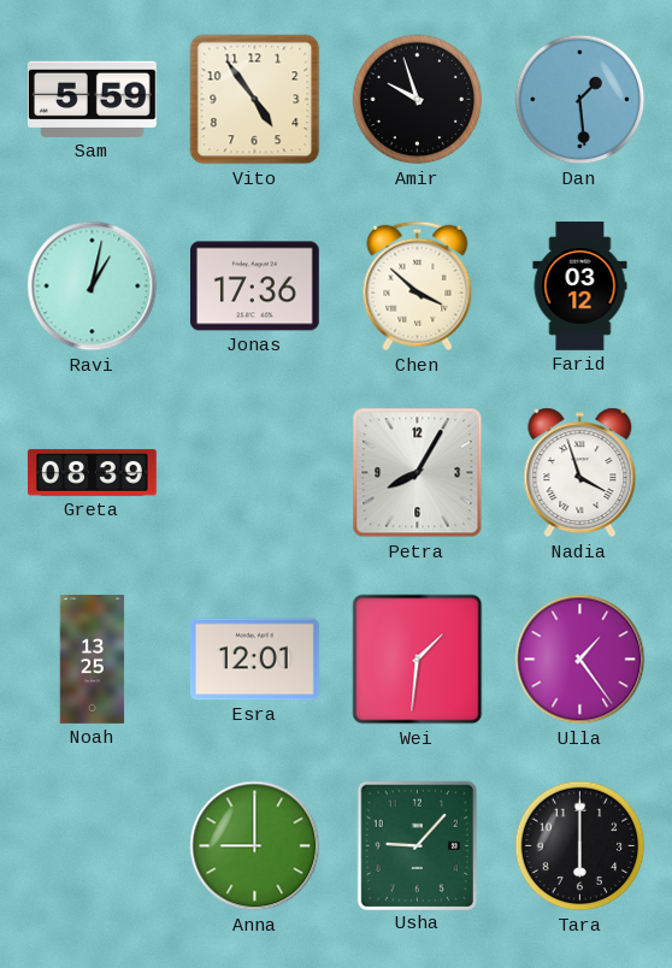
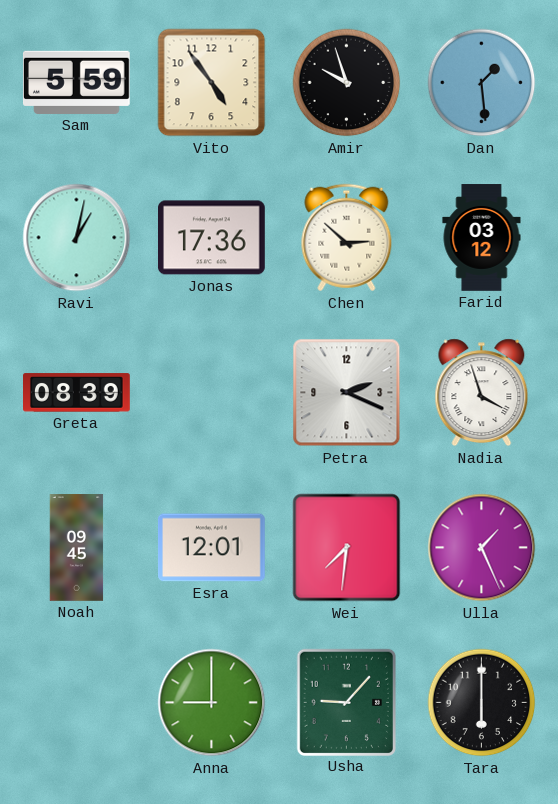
Chen: 3:52 -> 2:52 (347, 238)
Petra: 8:05 -> 2:19 (347, 393)
Noah: 13:25 -> 09:45 (77, 548)
Wei: 1:31 -> 7:31 (347, 548)
Ulla: 1:24 -> 1:26 (482, 548)
